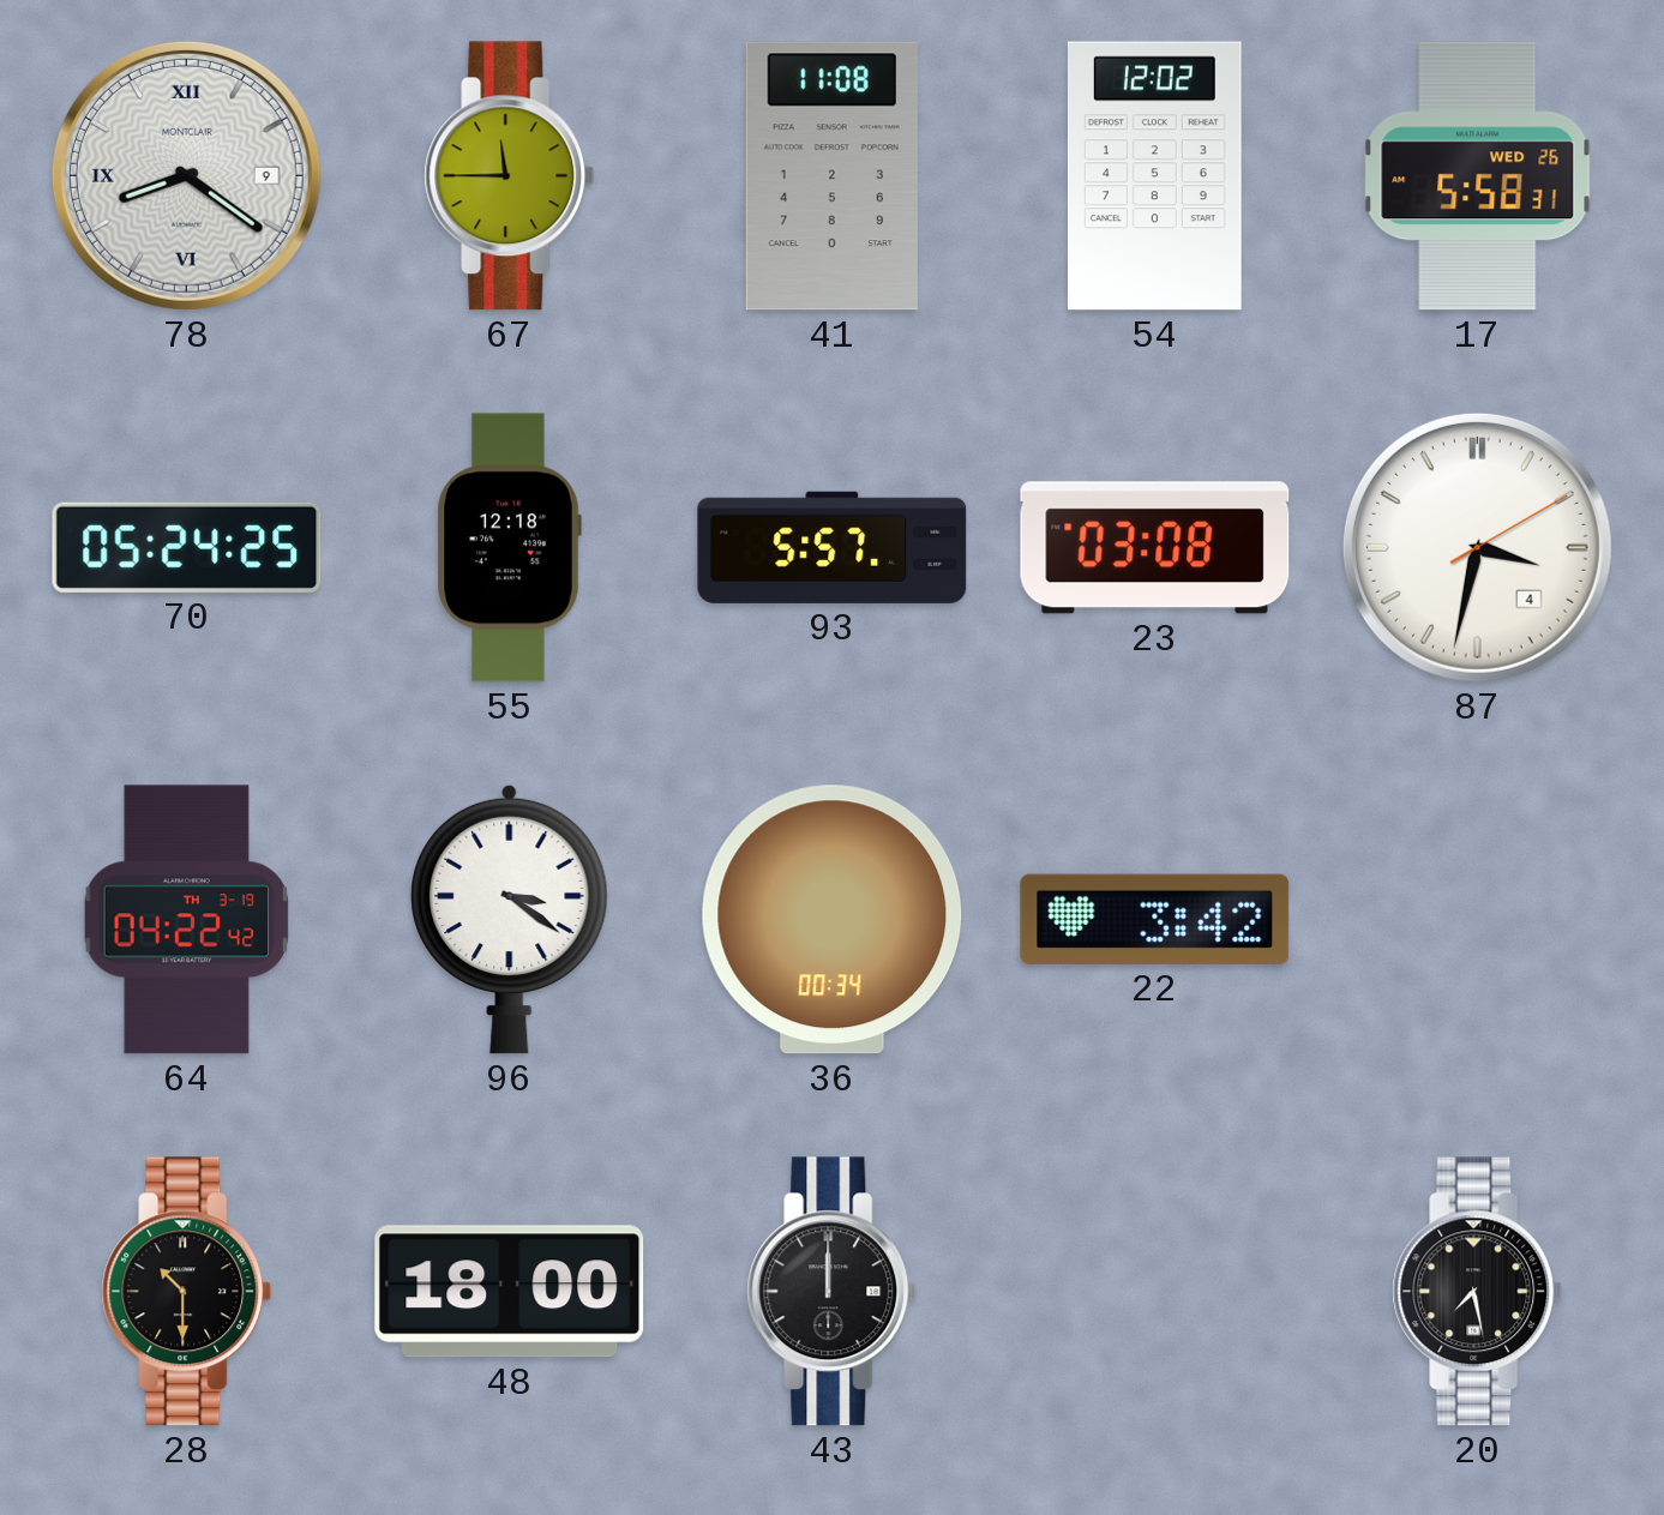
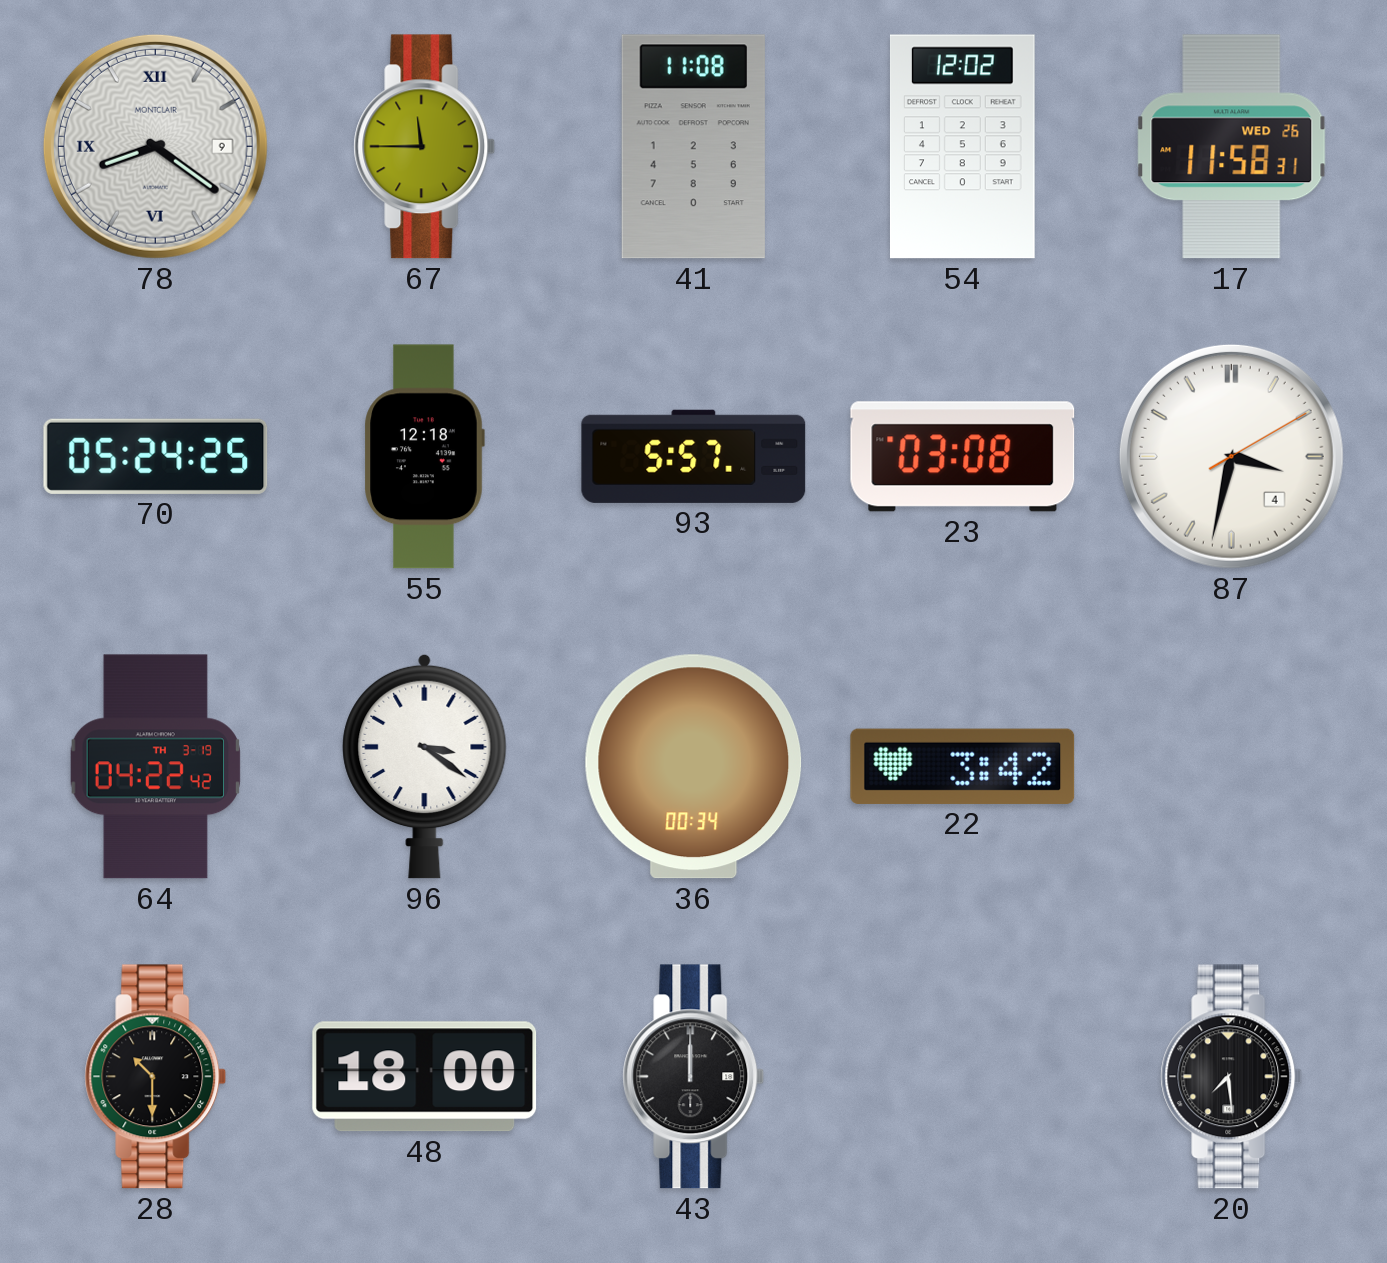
17: 5:58 -> 11:58 (1232, 147)
20: 7:28 -> 7:29 (1232, 1077)
